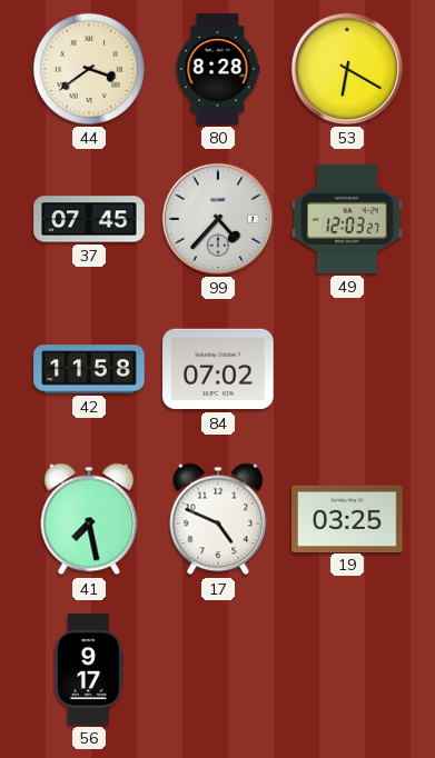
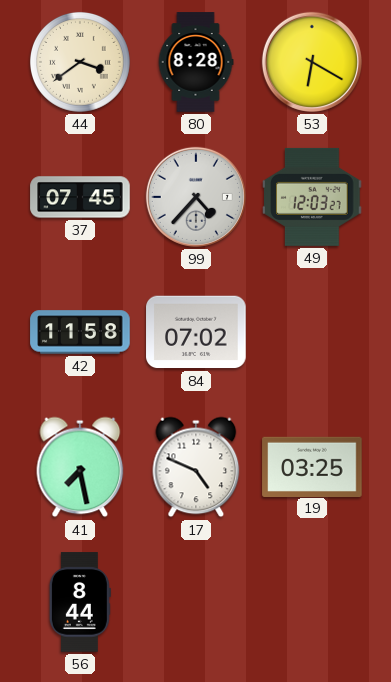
56: 9:17 -> 8:44 (80, 602)
